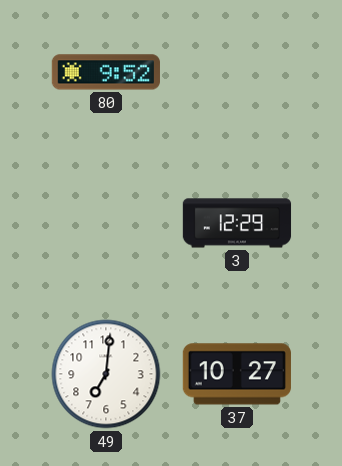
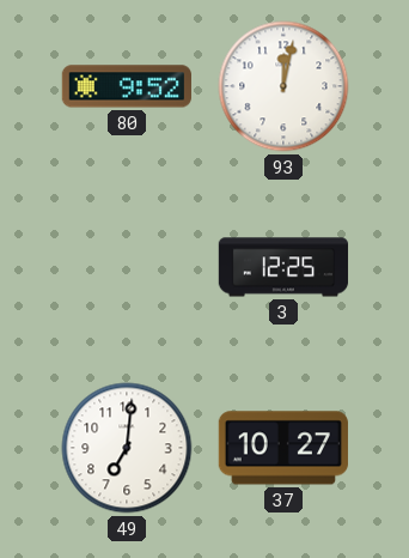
93: none -> 12:02 (283, 86)
3: 12:29 -> 12:25 (283, 267)
